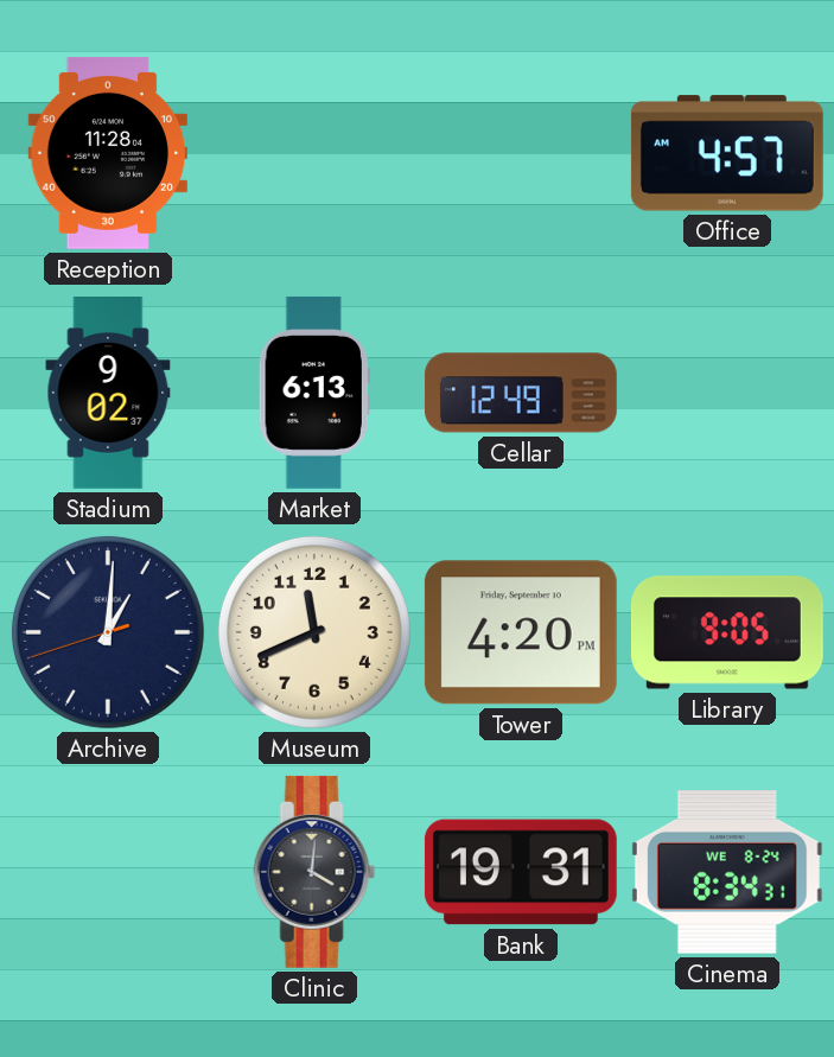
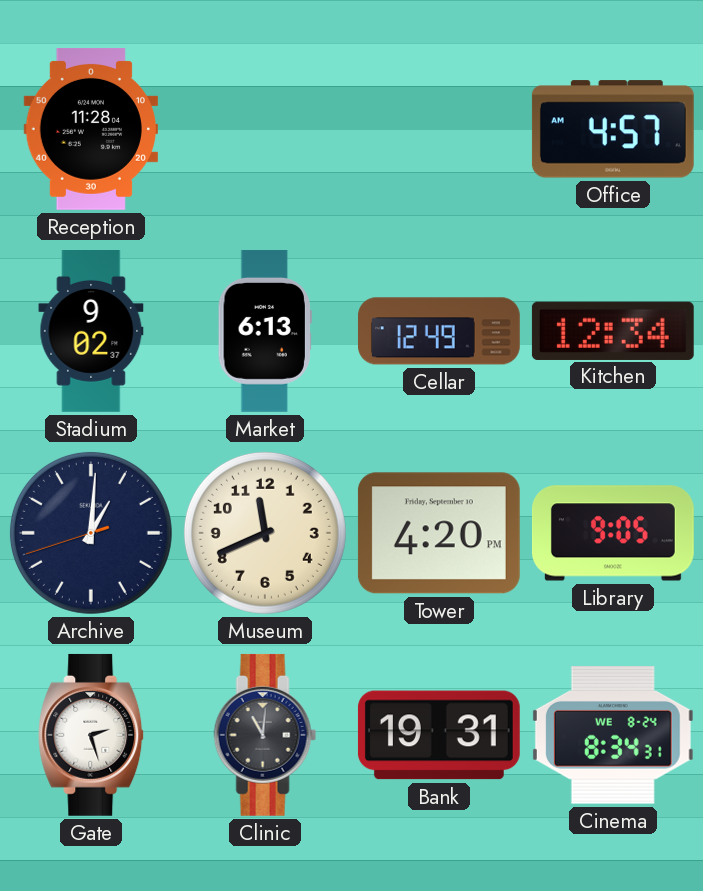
Kitchen: none -> 12:34 (613, 330)
Gate: none -> 2:27 (92, 735)
Clinic: 4:01 -> 11:01 (265, 735)
